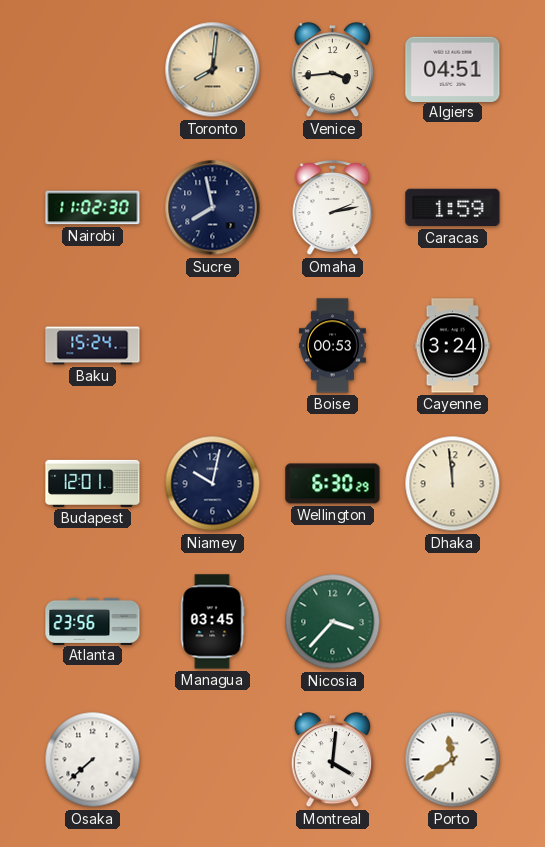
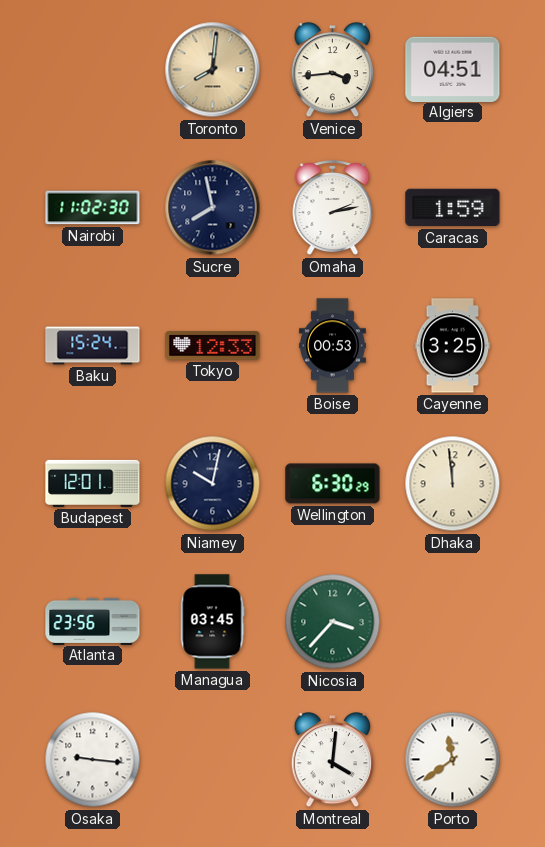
Tokyo: none -> 12:33 (213, 346)
Cayenne: 3:24 -> 3:25 (453, 346)
Osaka: 7:38 -> 9:16 (93, 760)
